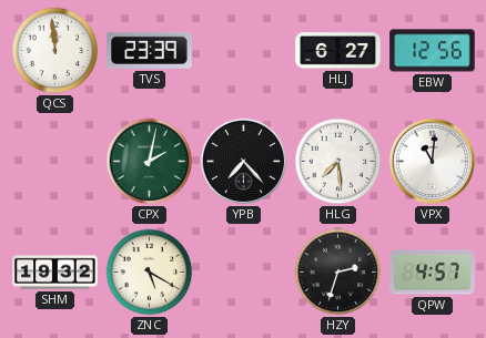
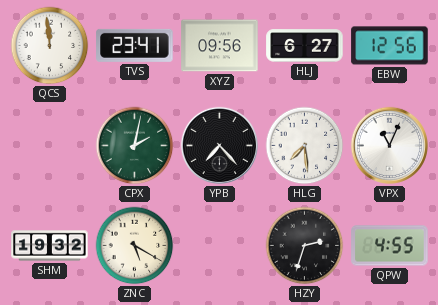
TVS: 23:39 -> 23:41 (135, 45)
XYZ: none -> 09:56 (220, 46)
VPX: 11:01 -> 11:04 (389, 145)
QPW: 4:57 -> 4:55 (390, 246)
